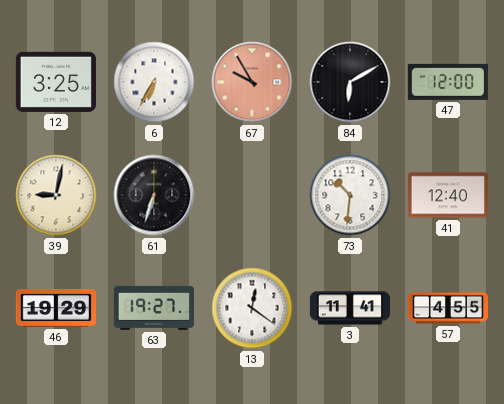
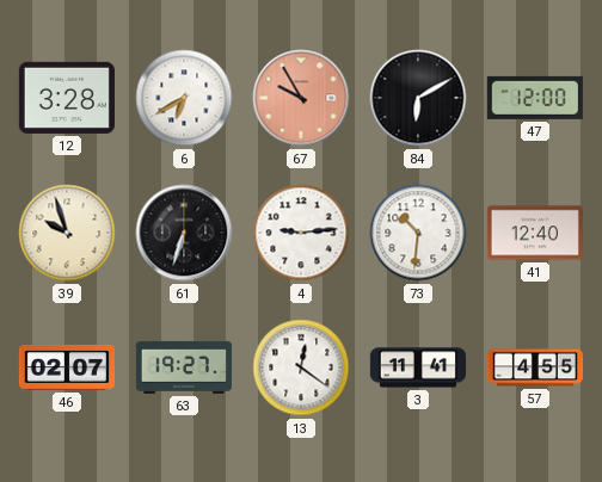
12: 3:25 -> 3:28 (67, 98)
6: 6:35 -> 6:40 (184, 98)
39: 9:02 -> 9:57 (67, 233)
4: none -> 9:14 (301, 233)
46: 19:29 -> 02:07 (66, 367)
